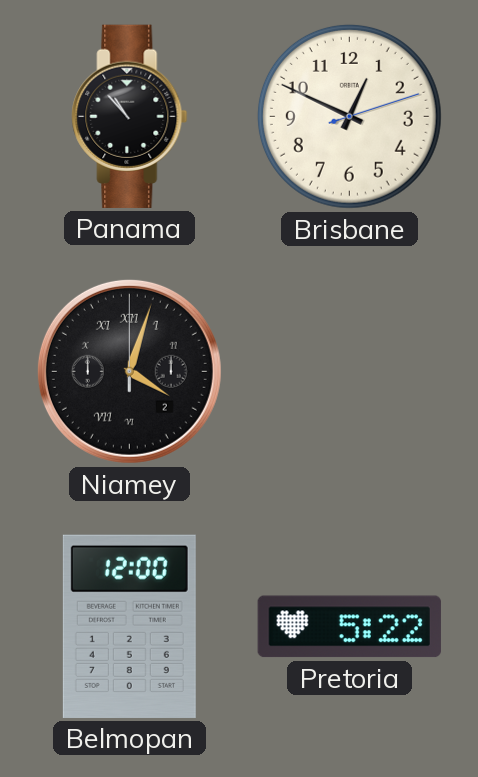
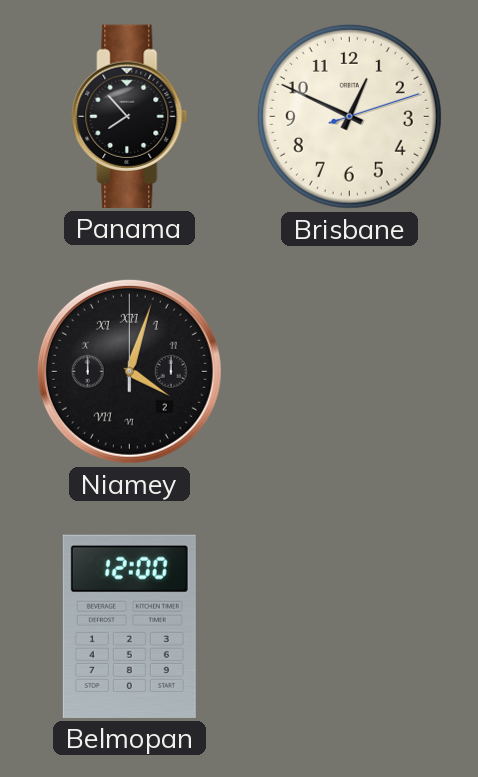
Panama: 10:53 -> 7:53 (130, 116)
Pretoria: 5:22 -> none (349, 627)
